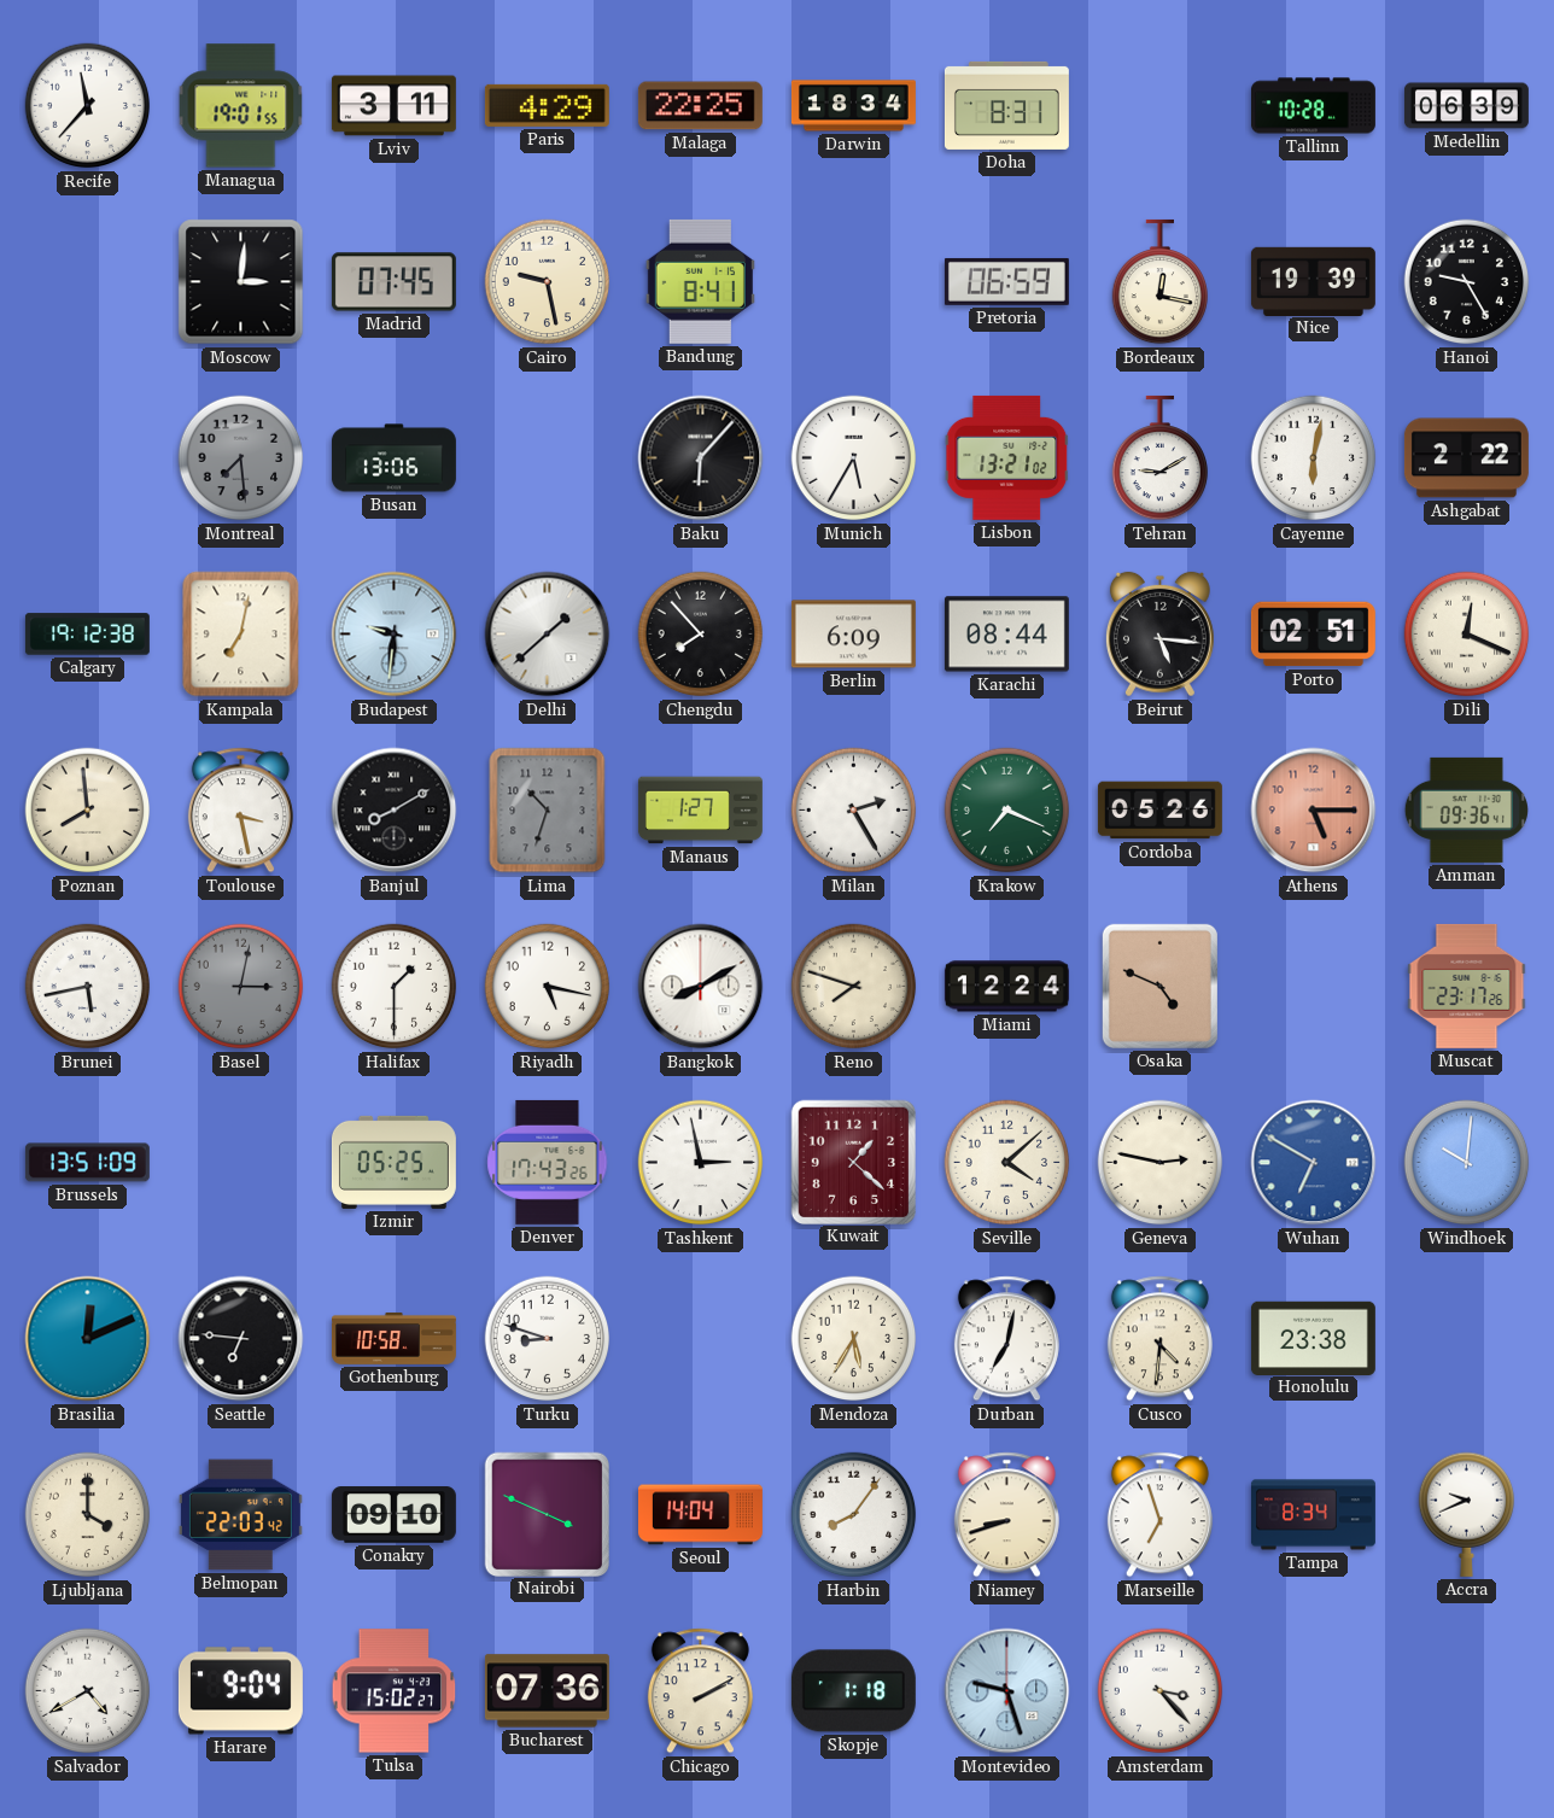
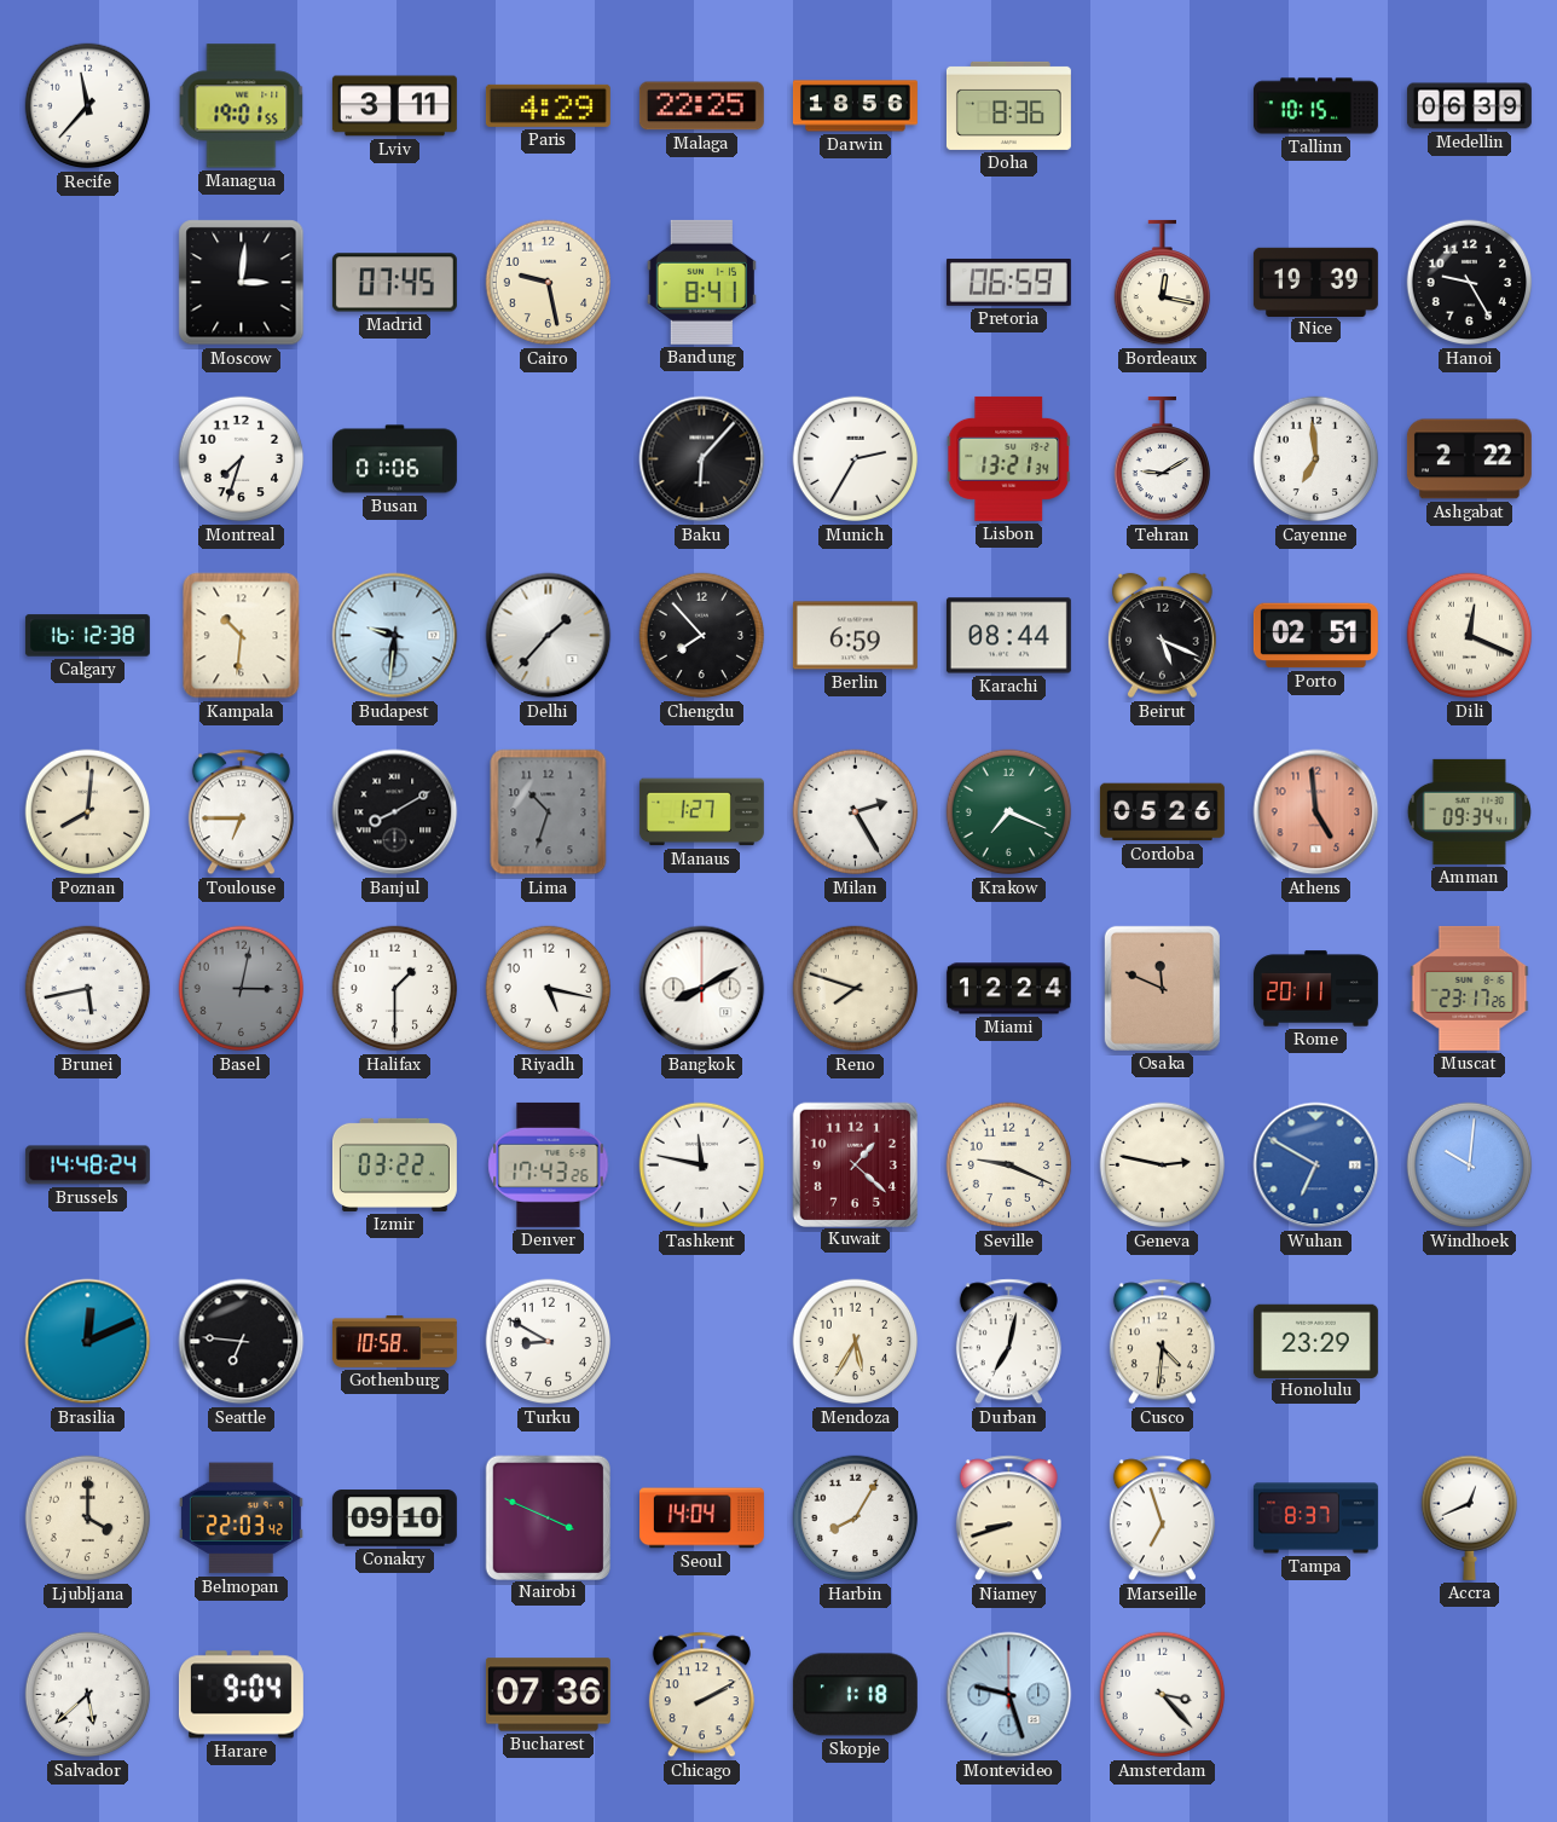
Darwin: 18:34 -> 18:56 (855, 106)
Doha: 8:31 -> 8:36 (1008, 105)
Tallinn: 10:28 -> 10:15 (1315, 106)
Montreal: 7:29 -> 7:33 (242, 459)
Montreal dial: grey -> white (242, 459)
Busan: 13:06 -> 01:06 (394, 459)
Munich: 5:35 -> 2:35 (856, 459)
Lisbon: 13:21:02 -> 13:21:34 (1009, 458)
Cayenne: 6:02 -> 6:59 (1316, 459)
Calgary: 19:12 -> 16:12 (87, 636)
Kampala: 7:02 -> 10:31 (242, 636)
Delhi: 1:38 -> 1:37 (549, 636)
Berlin: 6:09 -> 6:59 (855, 636)
Beirut: 5:16 -> 5:19 (1162, 636)
Poznan: 7:59 -> 8:01 (88, 812)
Toulouse: 3:28 -> 6:45 (241, 812)
Athens: 5:15 -> 4:59 (1316, 812)
Amman: 09:36 -> 09:34 (1469, 811)
Osaka: 4:49 -> 11:49 (1162, 988)
Rome: none -> 20:11 (1315, 989)
Brussels: 13:51 -> 14:48 (87, 1165)
Izmir: 05:25 -> 03:22 (394, 1164)
Tashkent: 2:58 -> 11:47 (702, 1165)
Seville: 4:08 -> 9:19 (1009, 1165)
Turku: 8:48 -> 8:50 (549, 1342)
Honolulu: 23:38 -> 23:29 (1315, 1341)
Harbin: 8:06 -> 8:05 (856, 1519)
Tampa: 8:34 -> 8:37 (1315, 1519)
Accra: 9:41 -> 12:41 (1469, 1517)
Salvador: 4:40 -> 5:38 (88, 1695)
Tulsa: 15:02 -> none (395, 1691)
